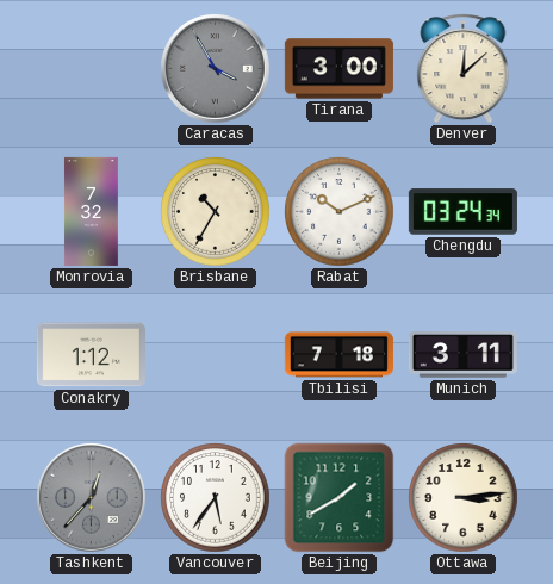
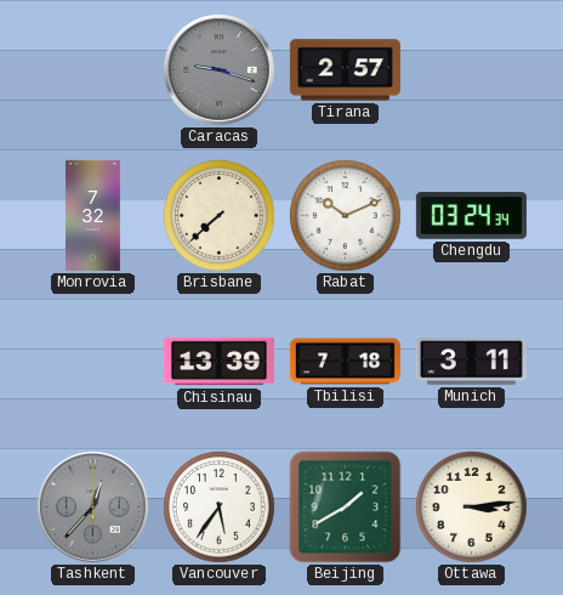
Caracas: 3:55 -> 9:18 (220, 70)
Tirana: 3:00 -> 2:57 (345, 70)
Denver: 12:08 -> none (464, 69)
Brisbane: 10:35 -> 7:38 (220, 216)
Conakry: 1:12 -> none (91, 355)
Chisinau: none -> 13:39 (218, 362)
